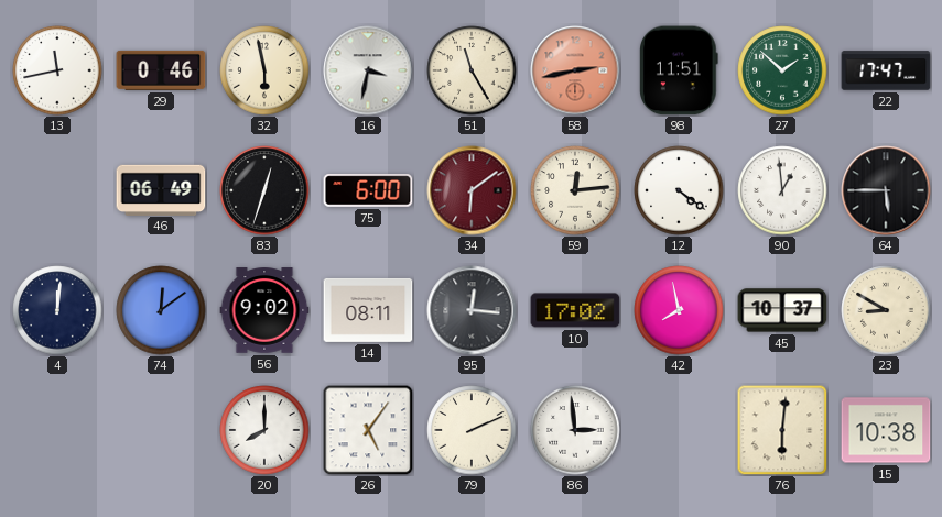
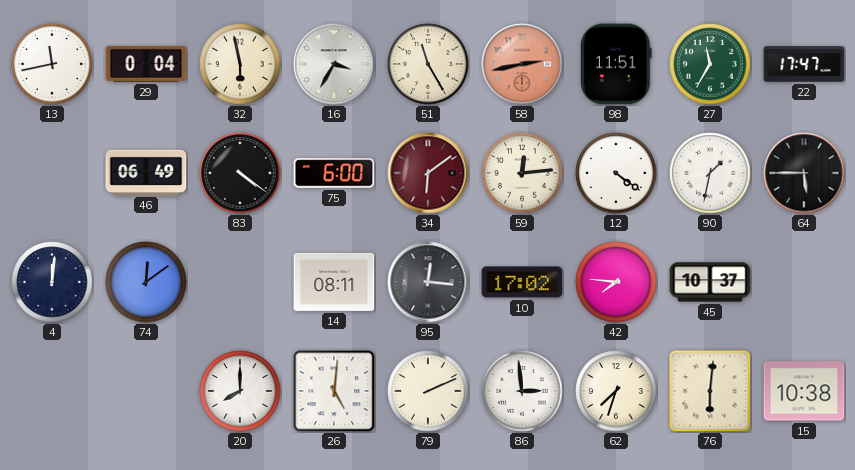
29: 0:46 -> 0:04 (146, 64)
16: 3:32 -> 3:35 (334, 64)
27: 1:52 -> 11:35 (710, 64)
83: 12:33 -> 4:21 (240, 173)
90: 12:59 -> 1:32 (710, 173)
56: 9:02 -> none (264, 310)
42: 7:58 -> 7:46 (616, 282)
23: 8:50 -> none (886, 310)
26: 5:06 -> 5:01 (334, 391)
62: none -> 7:33 (616, 391)
